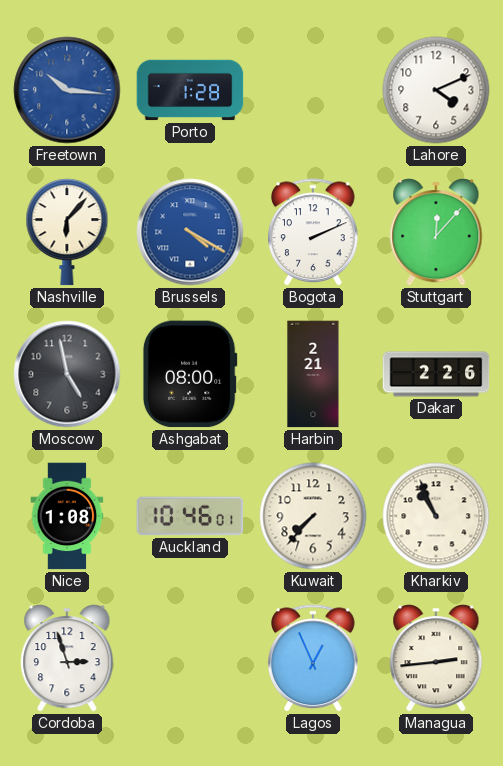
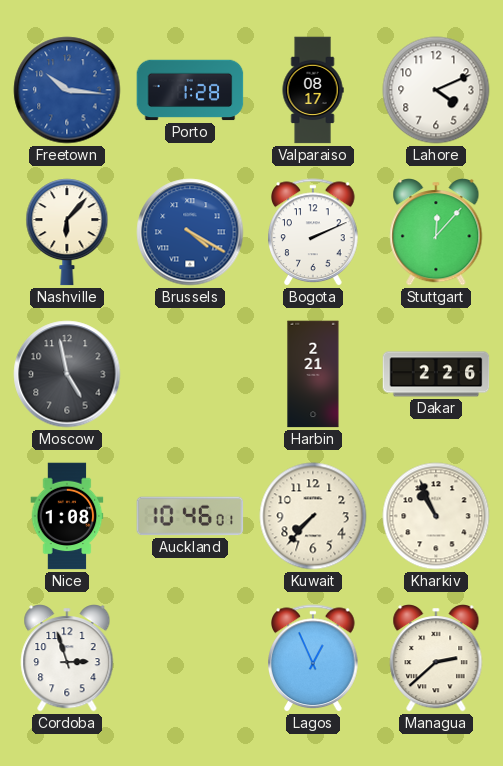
Valparaiso: none -> 08:17 (313, 90)
Ashgabat: 08:00 -> none (190, 374)
Managua: 2:44 -> 2:38 (436, 659)
